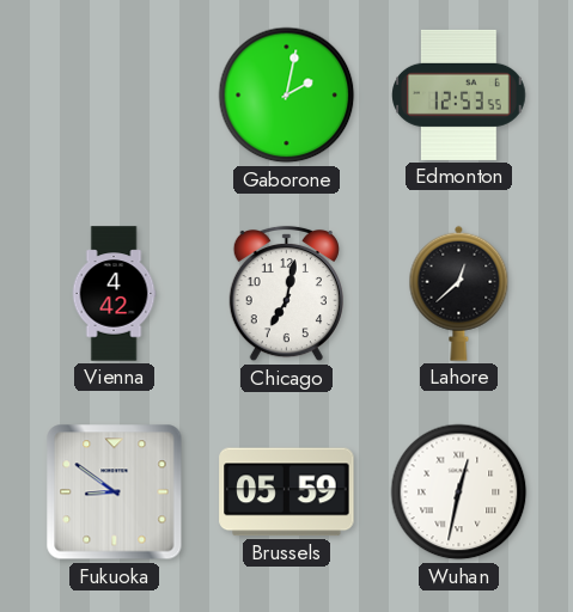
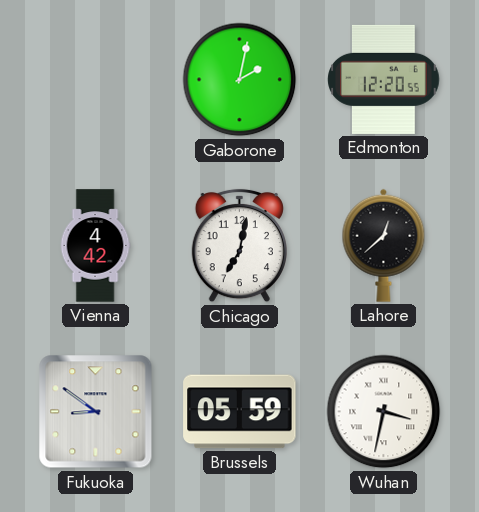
Edmonton: 12:53 -> 12:20 (384, 79)
Wuhan: 12:32 -> 3:32 (384, 412)
